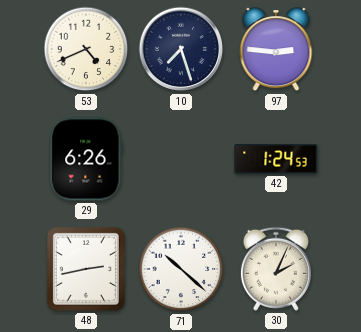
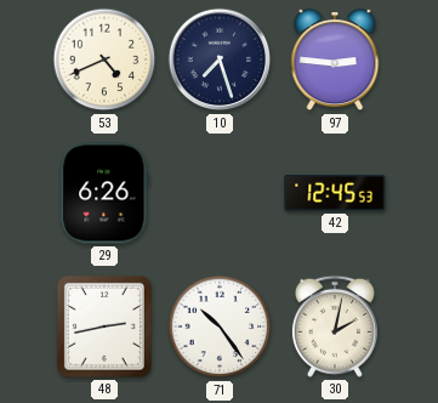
42: 1:24 -> 12:45 (335, 193)
71: 10:22 -> 10:24 (220, 327)
30: 2:04 -> 2:02 (335, 327)
